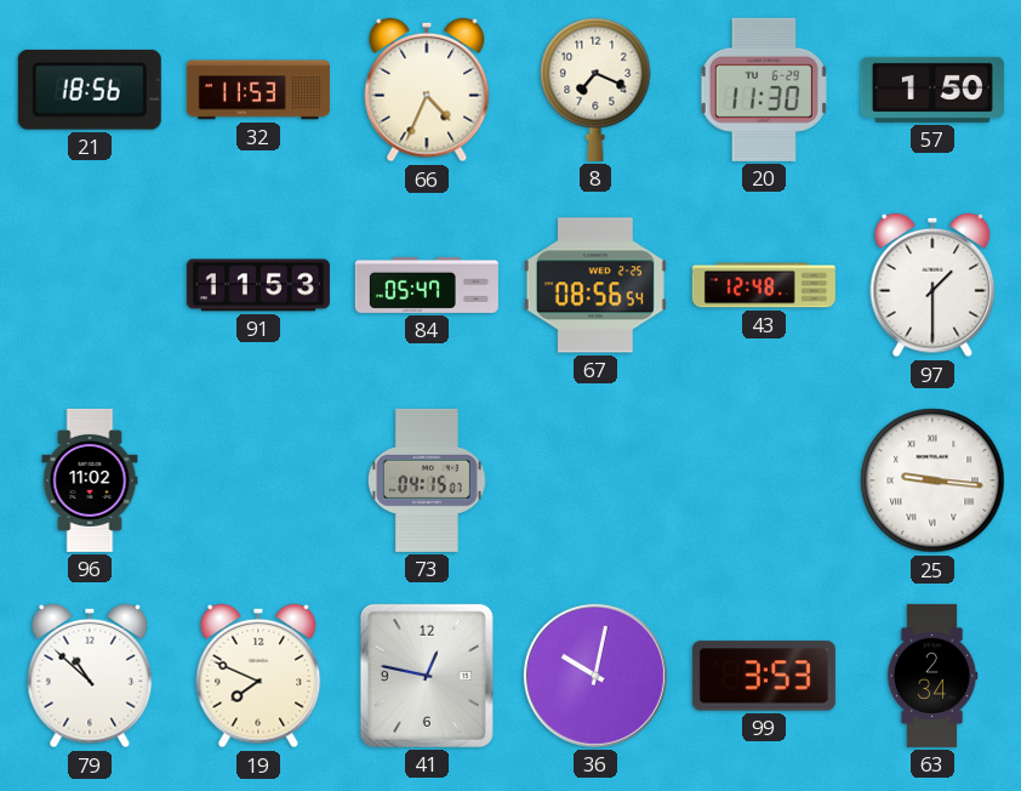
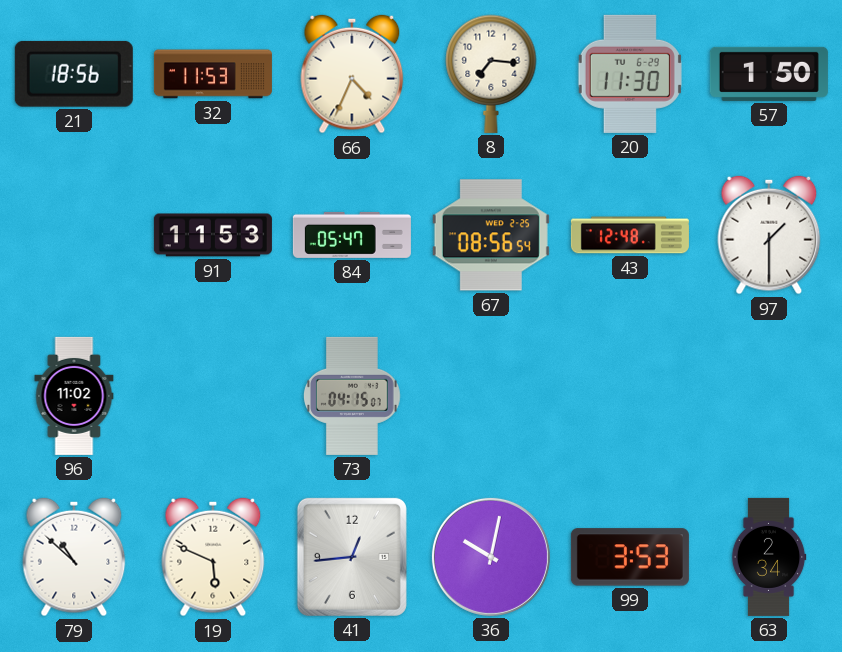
8: 7:19 -> 7:16 (491, 74)
25: 9:16 -> none (932, 480)
19: 7:49 -> 5:49 (213, 557)
41: 12:47 -> 12:44 (352, 557)
